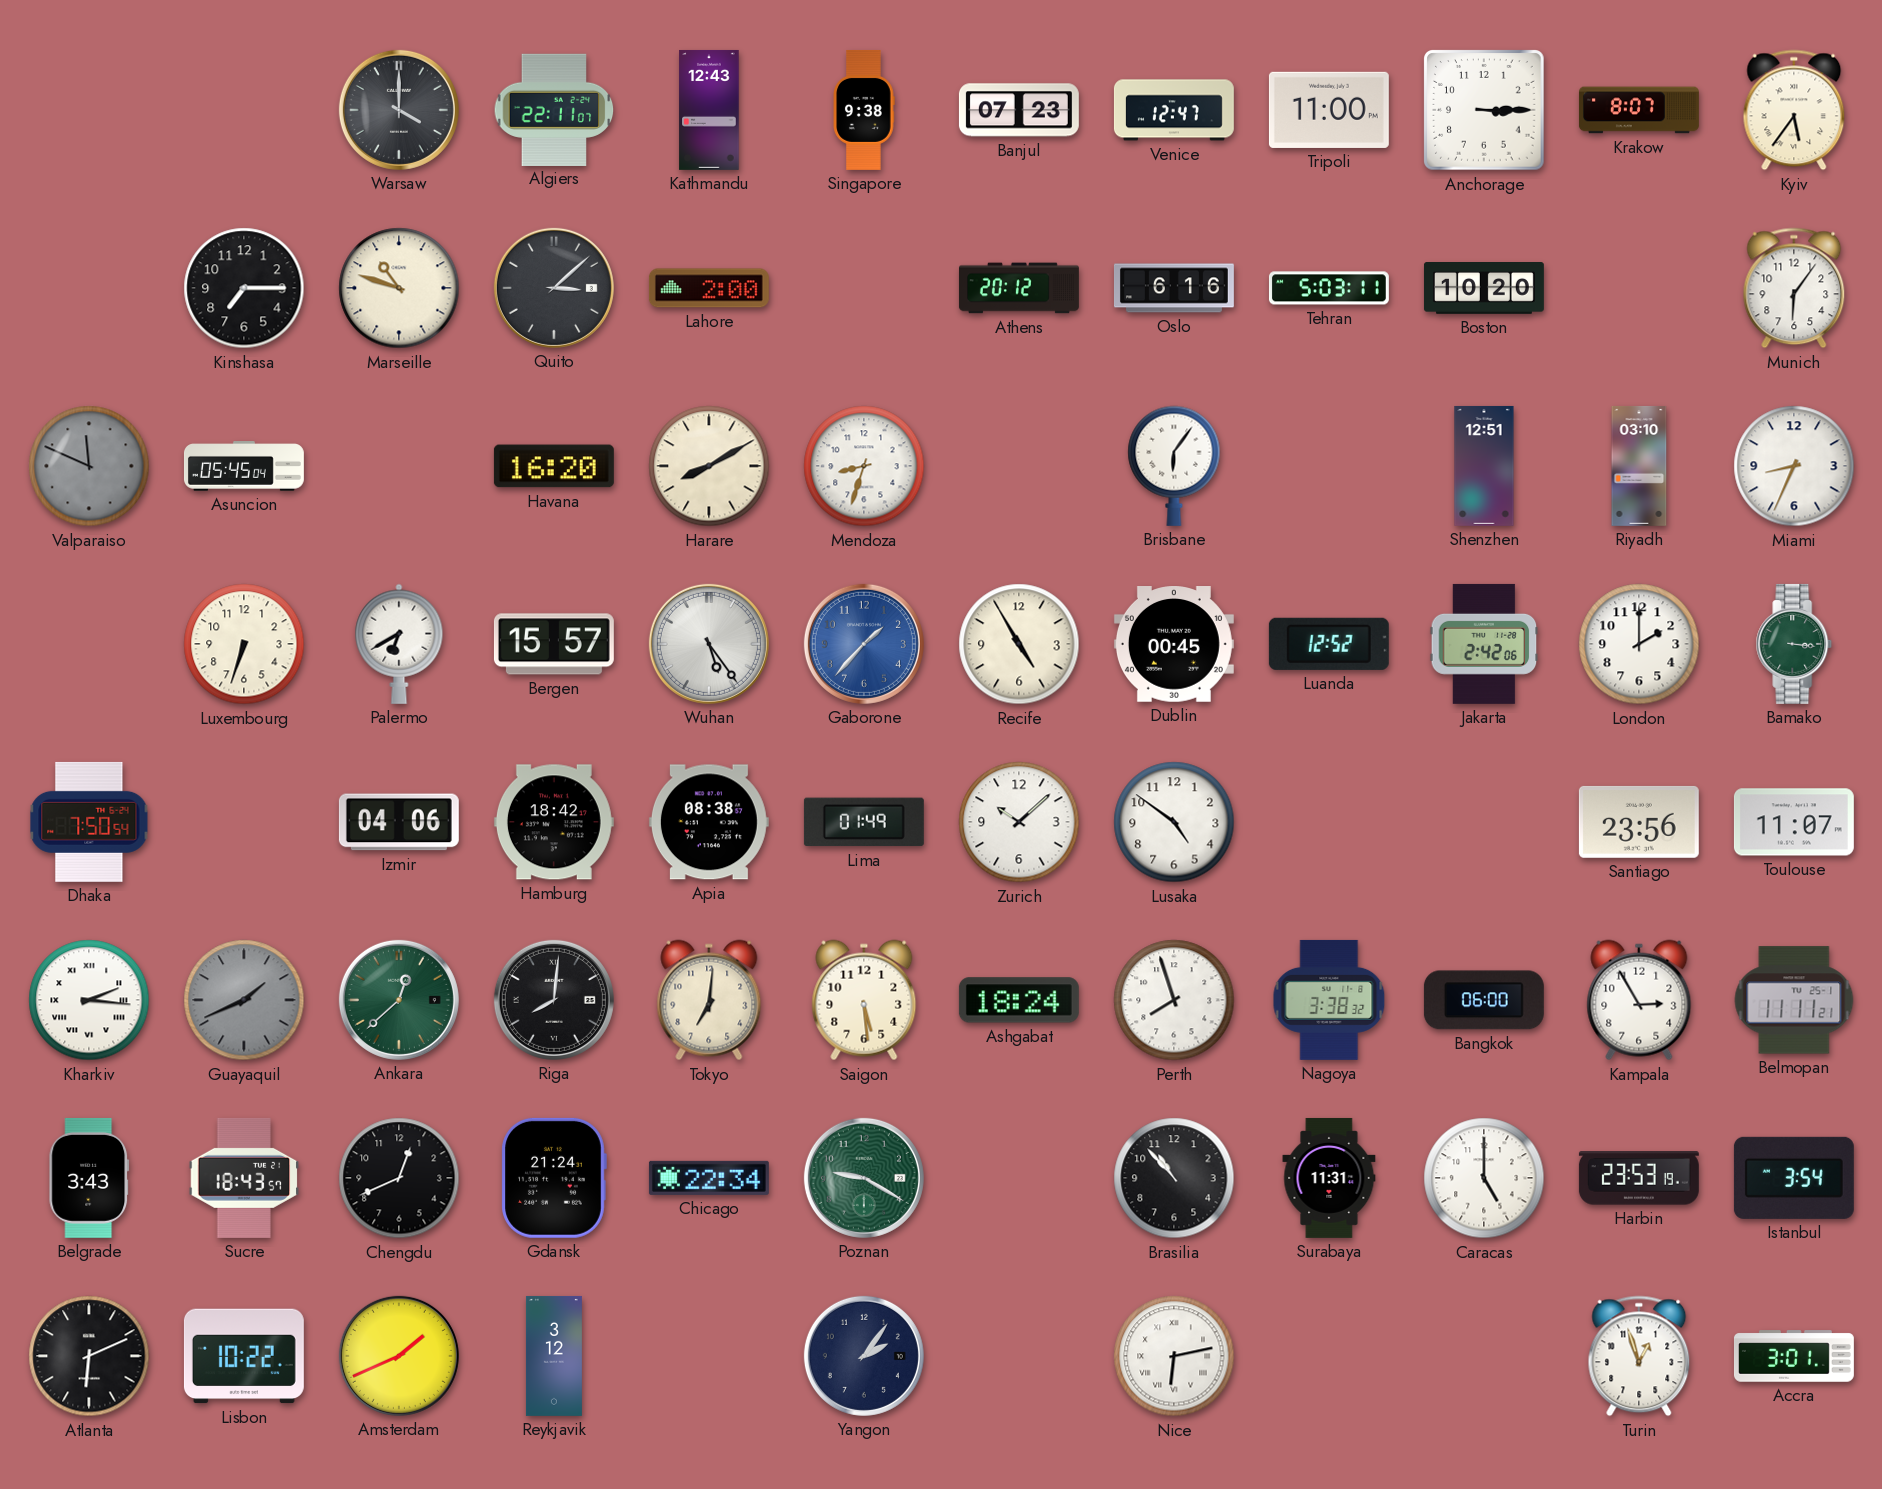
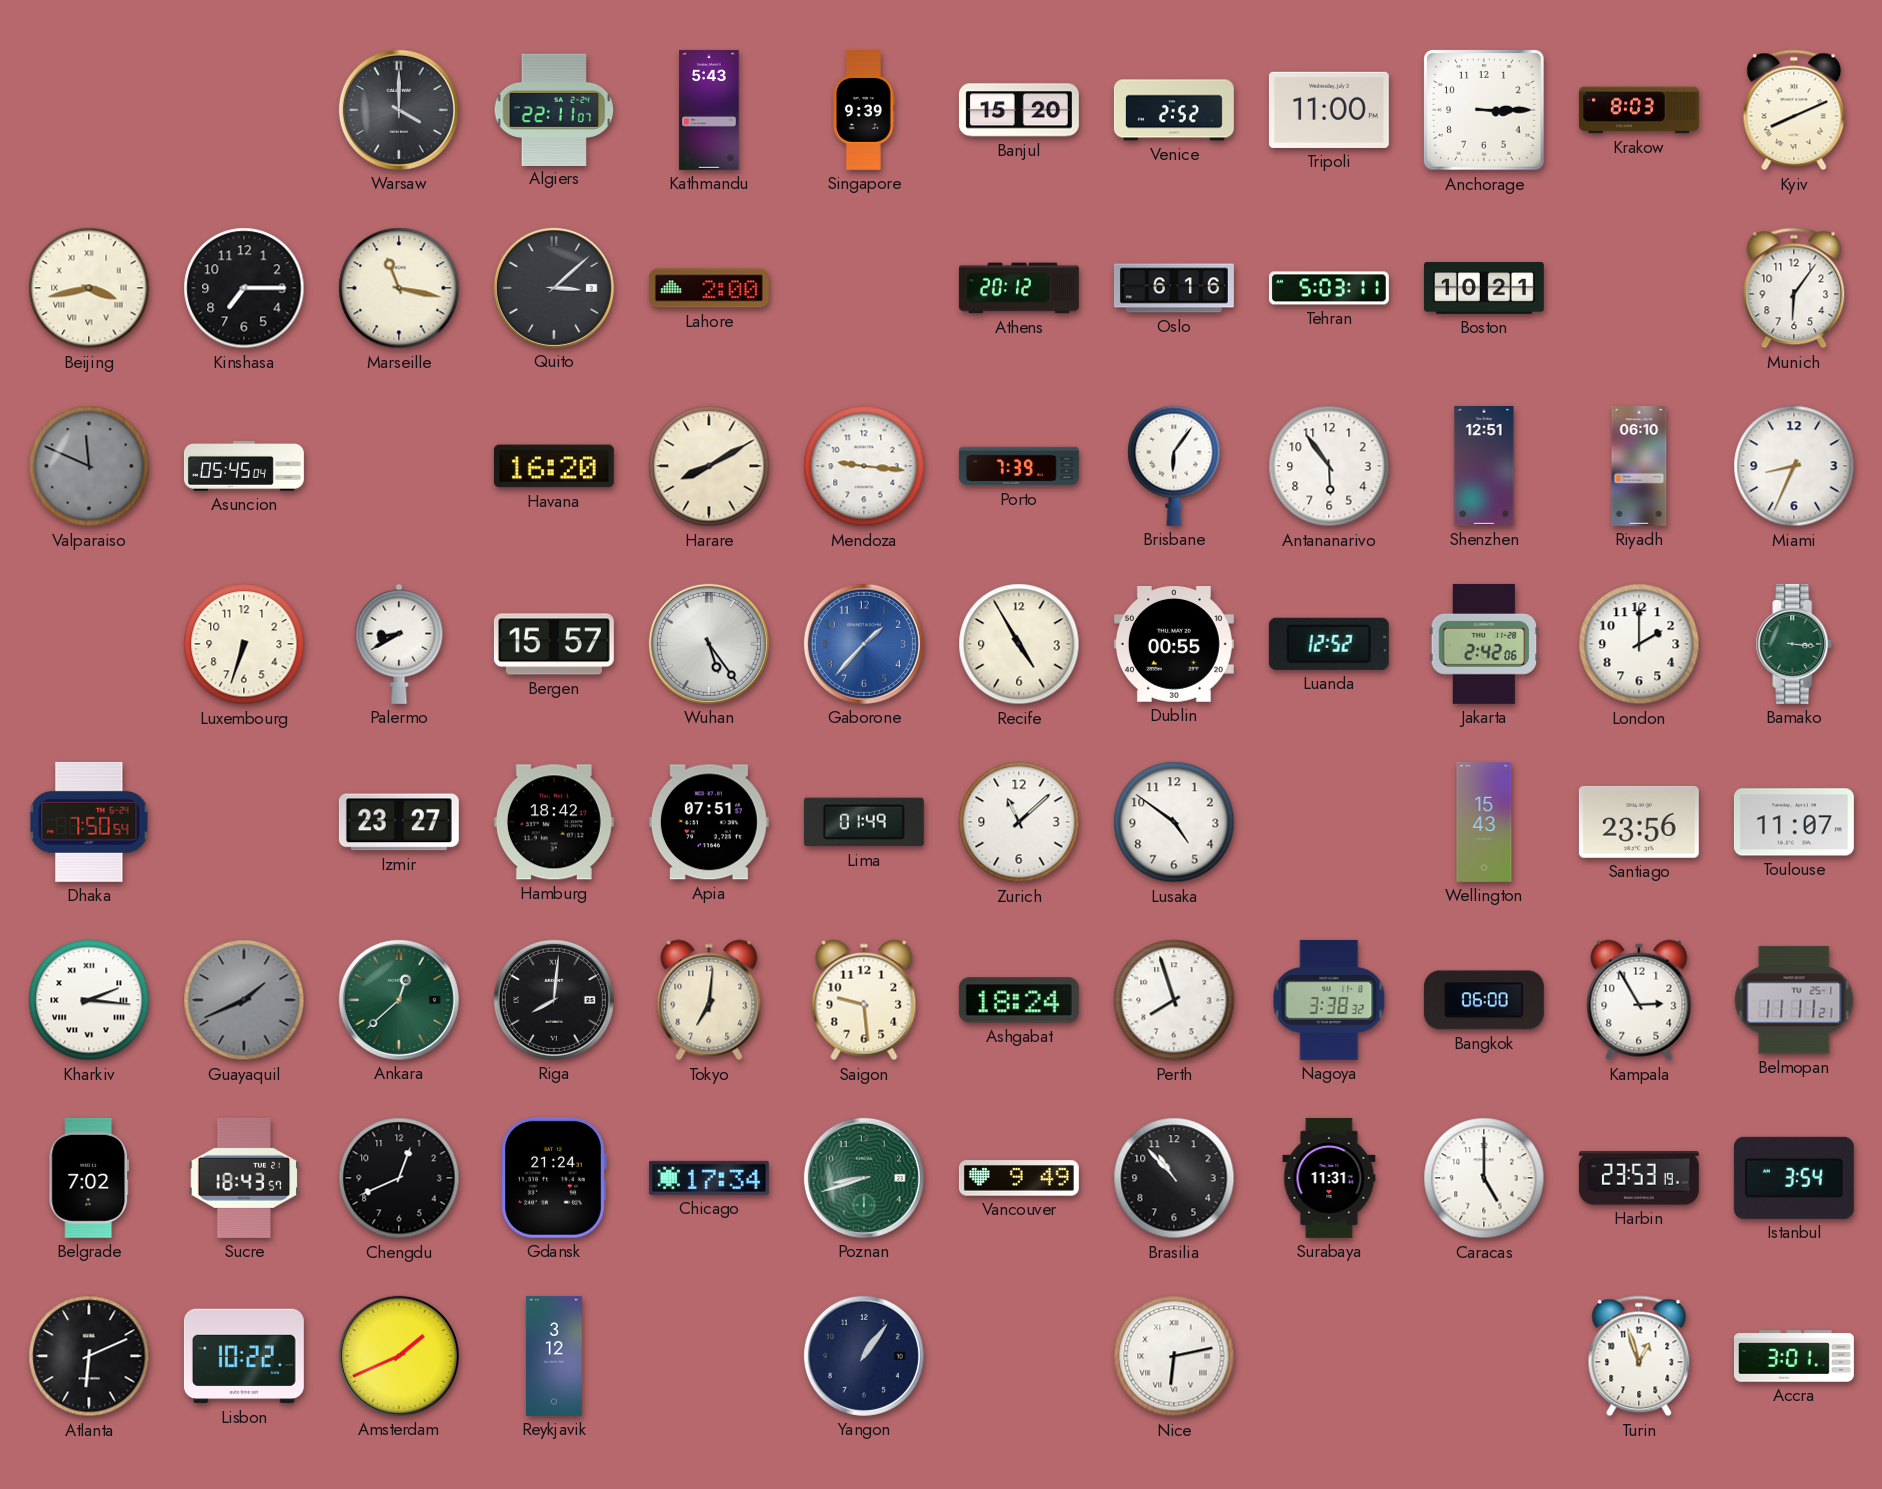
Kathmandu: 12:43 -> 5:43 (709, 110)
Singapore: 9:38 -> 9:39 (864, 110)
Banjul: 07:23 -> 15:20 (1019, 110)
Venice: 12:47 -> 2:52 (1174, 110)
Krakow: 8:07 -> 8:03 (1639, 110)
Kyiv: 5:36 -> 8:11 (1794, 110)
Beijing: none -> 3:43 (89, 288)
Marseille: 10:48 -> 11:17 (399, 288)
Boston: 10:20 -> 10:21 (1484, 289)
Mendoza: 8:33 -> 9:16 (864, 466)
Porto: none -> 7:39 (1019, 466)
Antananarivo: none -> 5:54 (1329, 466)
Riyadh: 03:10 -> 06:10 (1639, 466)
Palermo: 6:40 -> 8:40 (399, 644)
Dublin: 00:45 -> 00:55 (1174, 645)
Izmir: 04:06 -> 23:27 (399, 822)
Apia: 08:38 -> 07:51 (709, 822)
Zurich: 10:08 -> 11:08 (1019, 822)
Wellington: none -> 15:43 (1484, 822)
Saigon: 5:29 -> 9:29 (864, 1000)
Belgrade: 3:43 -> 7:02 (89, 1178)
Chicago: 22:34 -> 17:34 (709, 1178)
Poznan: 9:20 -> 8:42 (864, 1178)
Vancouver: none -> 9:49 (1019, 1178)
Yangon: 2:06 -> 1:06 (864, 1356)
